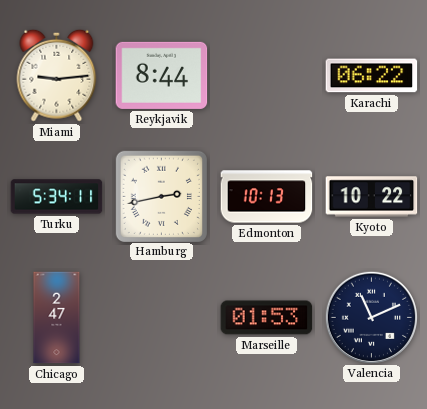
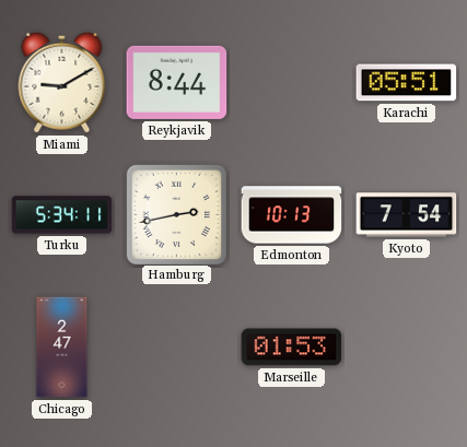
Miami: 9:14 -> 9:10 (62, 82)
Karachi: 06:22 -> 05:51 (407, 83)
Kyoto: 10:22 -> 7:54 (407, 215)
Valencia: 11:11 -> none (371, 317)
